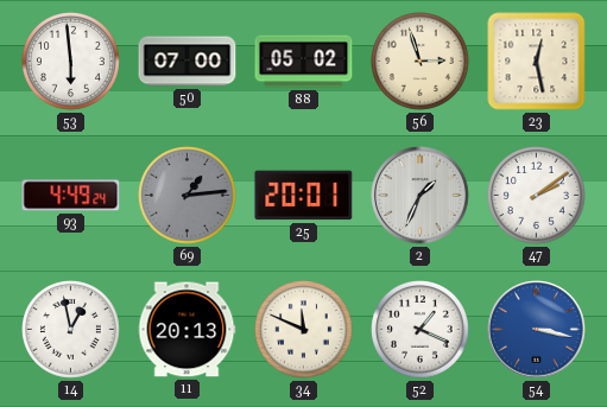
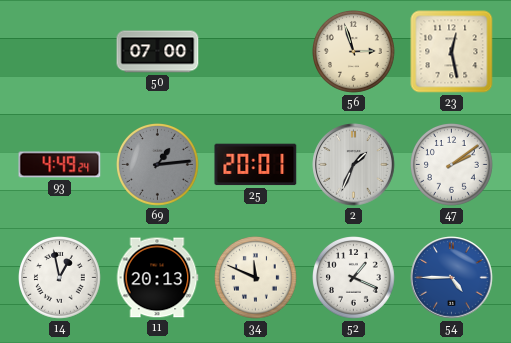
53: 5:59 -> none (71, 62)
88: 05:02 -> none (304, 62)
54: 3:17 -> 4:45 (452, 278)
